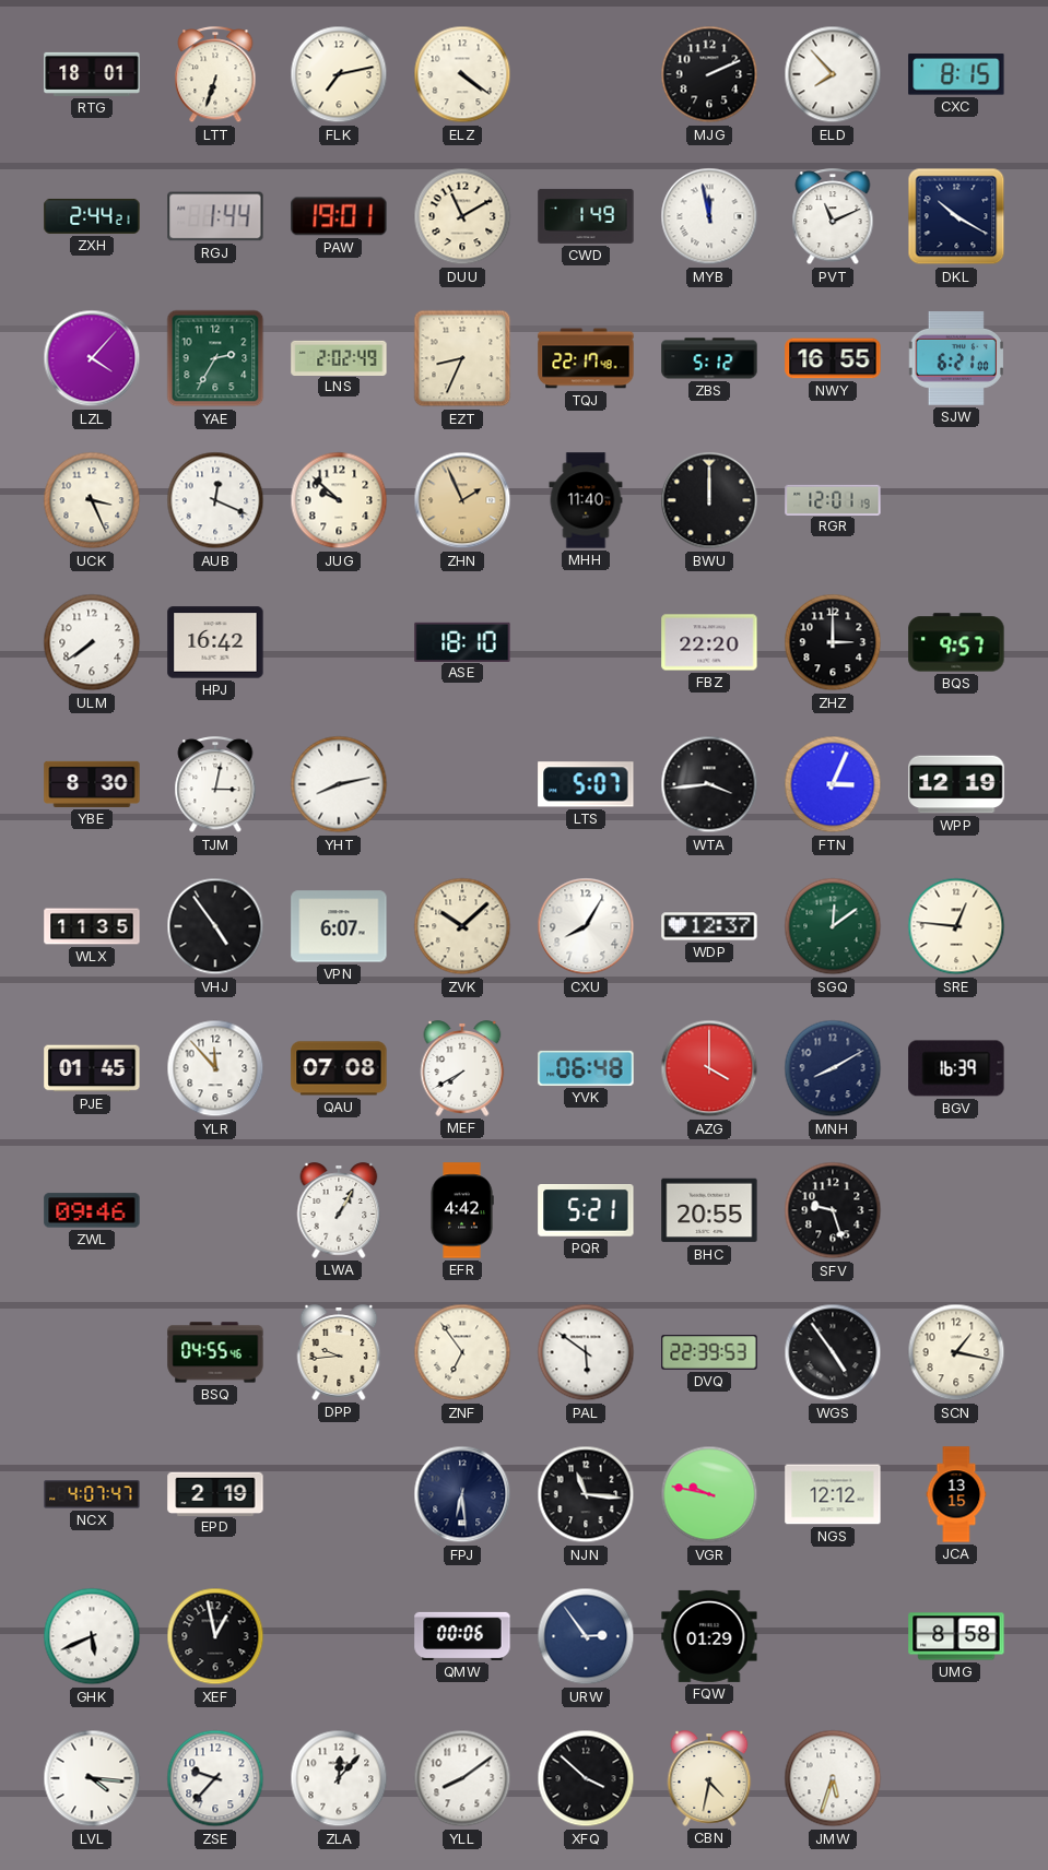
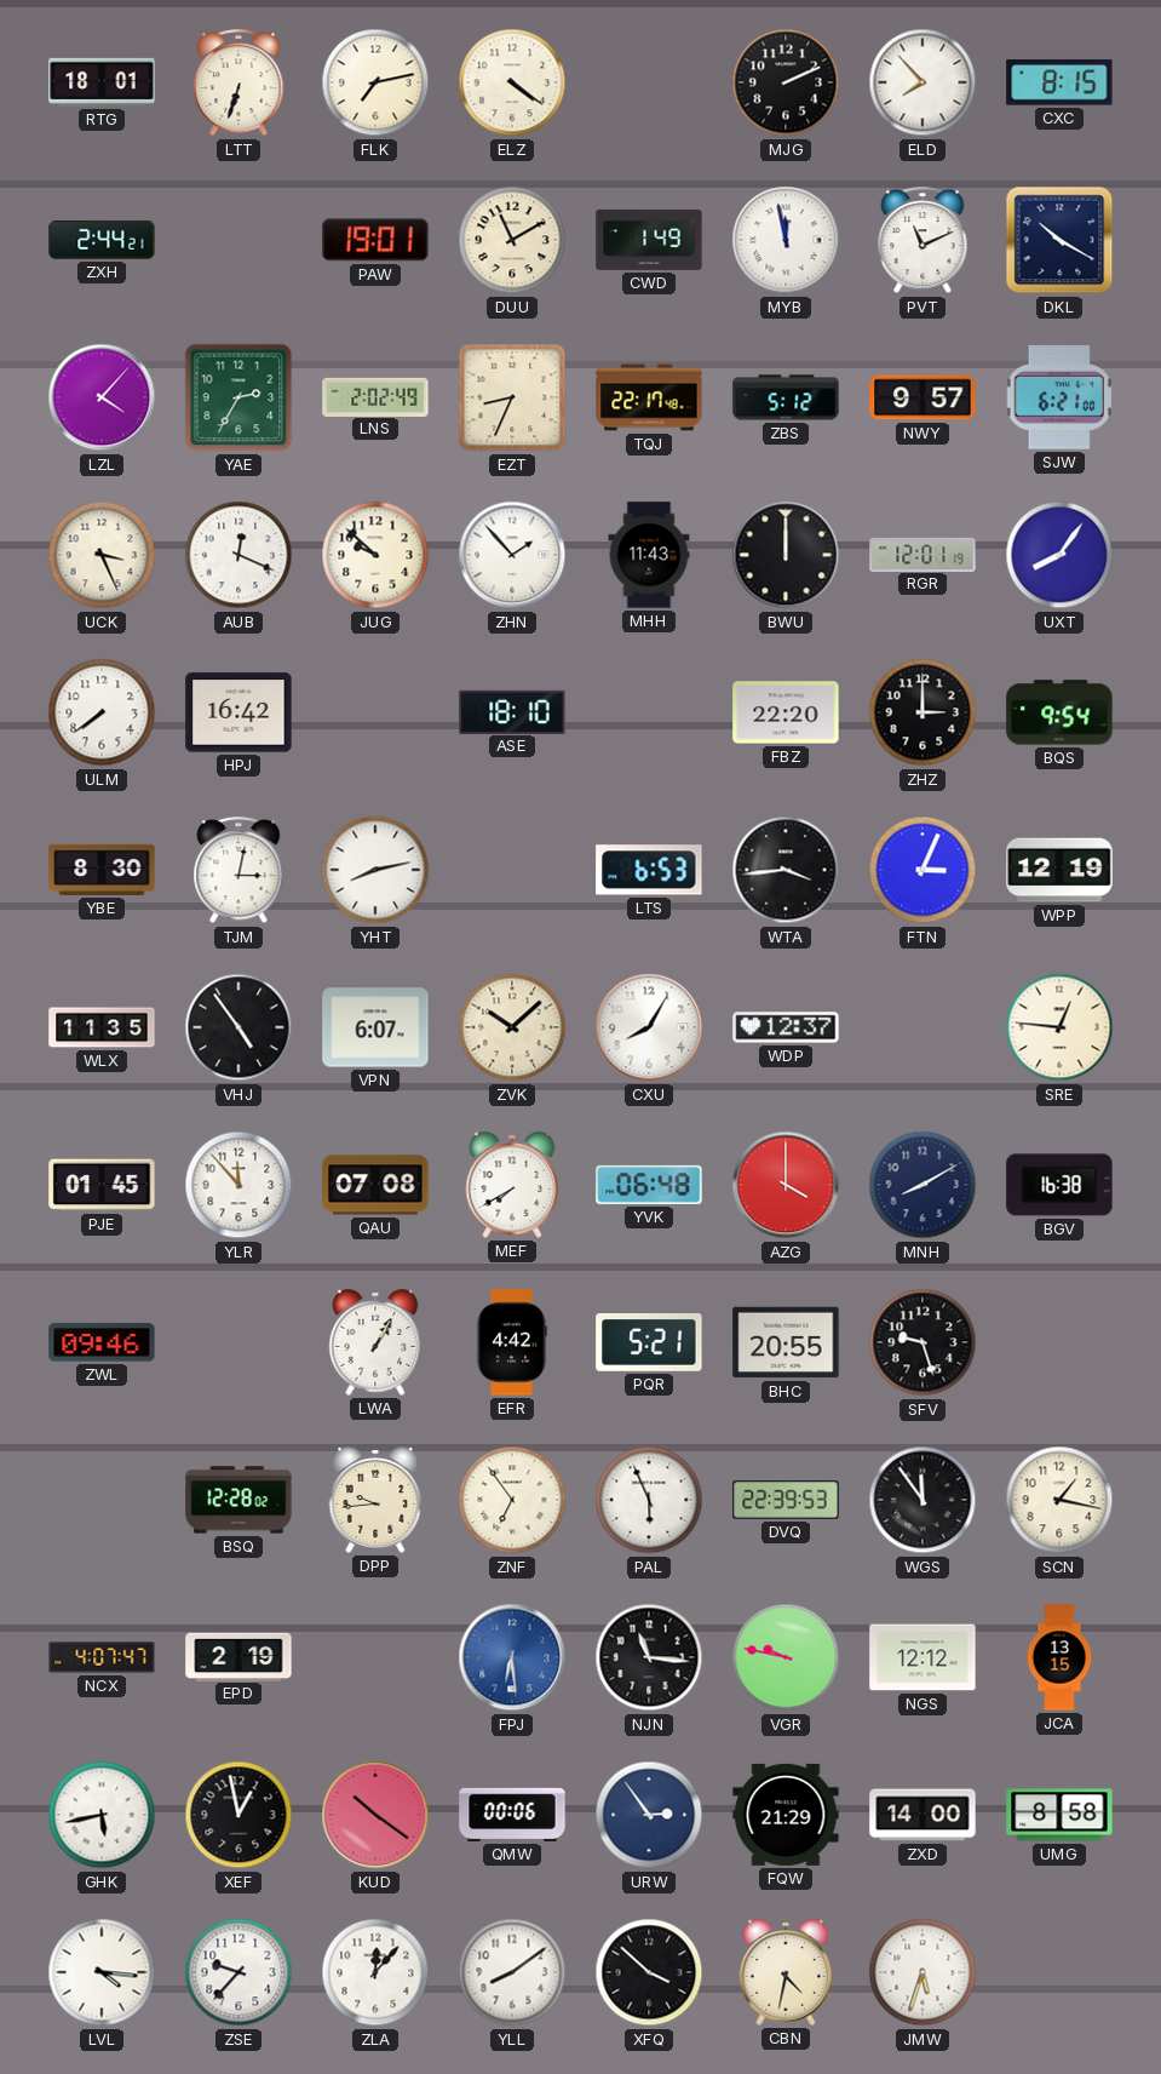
RGJ: 1:44 -> none (215, 216)
NWY: 16:55 -> 9:57 (923, 397)
ZHN: 1:56 -> 1:53 (512, 555)
ZHN dial: champagne -> white (512, 555)
MHH: 11:40 -> 11:43 (649, 555)
UXT: none -> 8:06 (1059, 555)
BQS: 9:57 -> 9:54 (1059, 712)
LTS: 5:07 -> 6:53 (649, 870)
SGQ: 12:09 -> none (833, 926)
BGV: 16:39 -> 16:38 (1059, 1185)
BSQ: 04:55 -> 12:28 (238, 1500)
PAL: 5:51 -> 5:56 (649, 1500)
WGS: 4:54 -> 11:54 (923, 1500)
FPJ dial: navy -> blue (512, 1657)
GHK: 5:41 -> 5:43 (102, 1815)
KUD: none -> 10:21 (375, 1815)
FQW: 01:29 -> 21:29 (786, 1815)
ZXD: none -> 14:00 (923, 1815)
